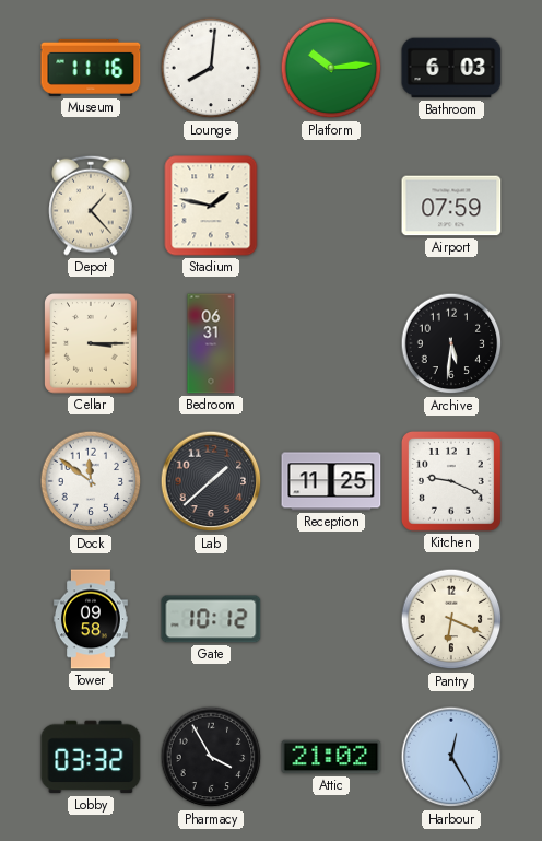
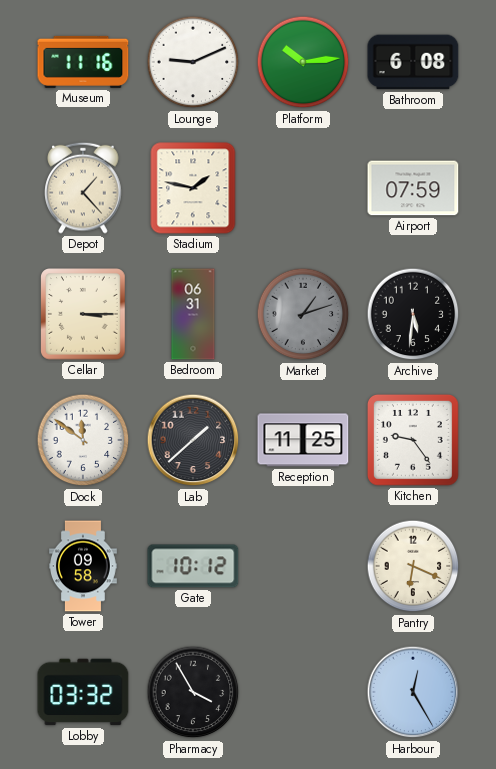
Lounge: 8:01 -> 9:11 (193, 62)
Bathroom: 6:03 -> 6:08 (413, 62)
Market: none -> 1:12 (303, 314)
Kitchen: 9:19 -> 9:24 (413, 440)
Attic: 21:02 -> none (331, 757)
